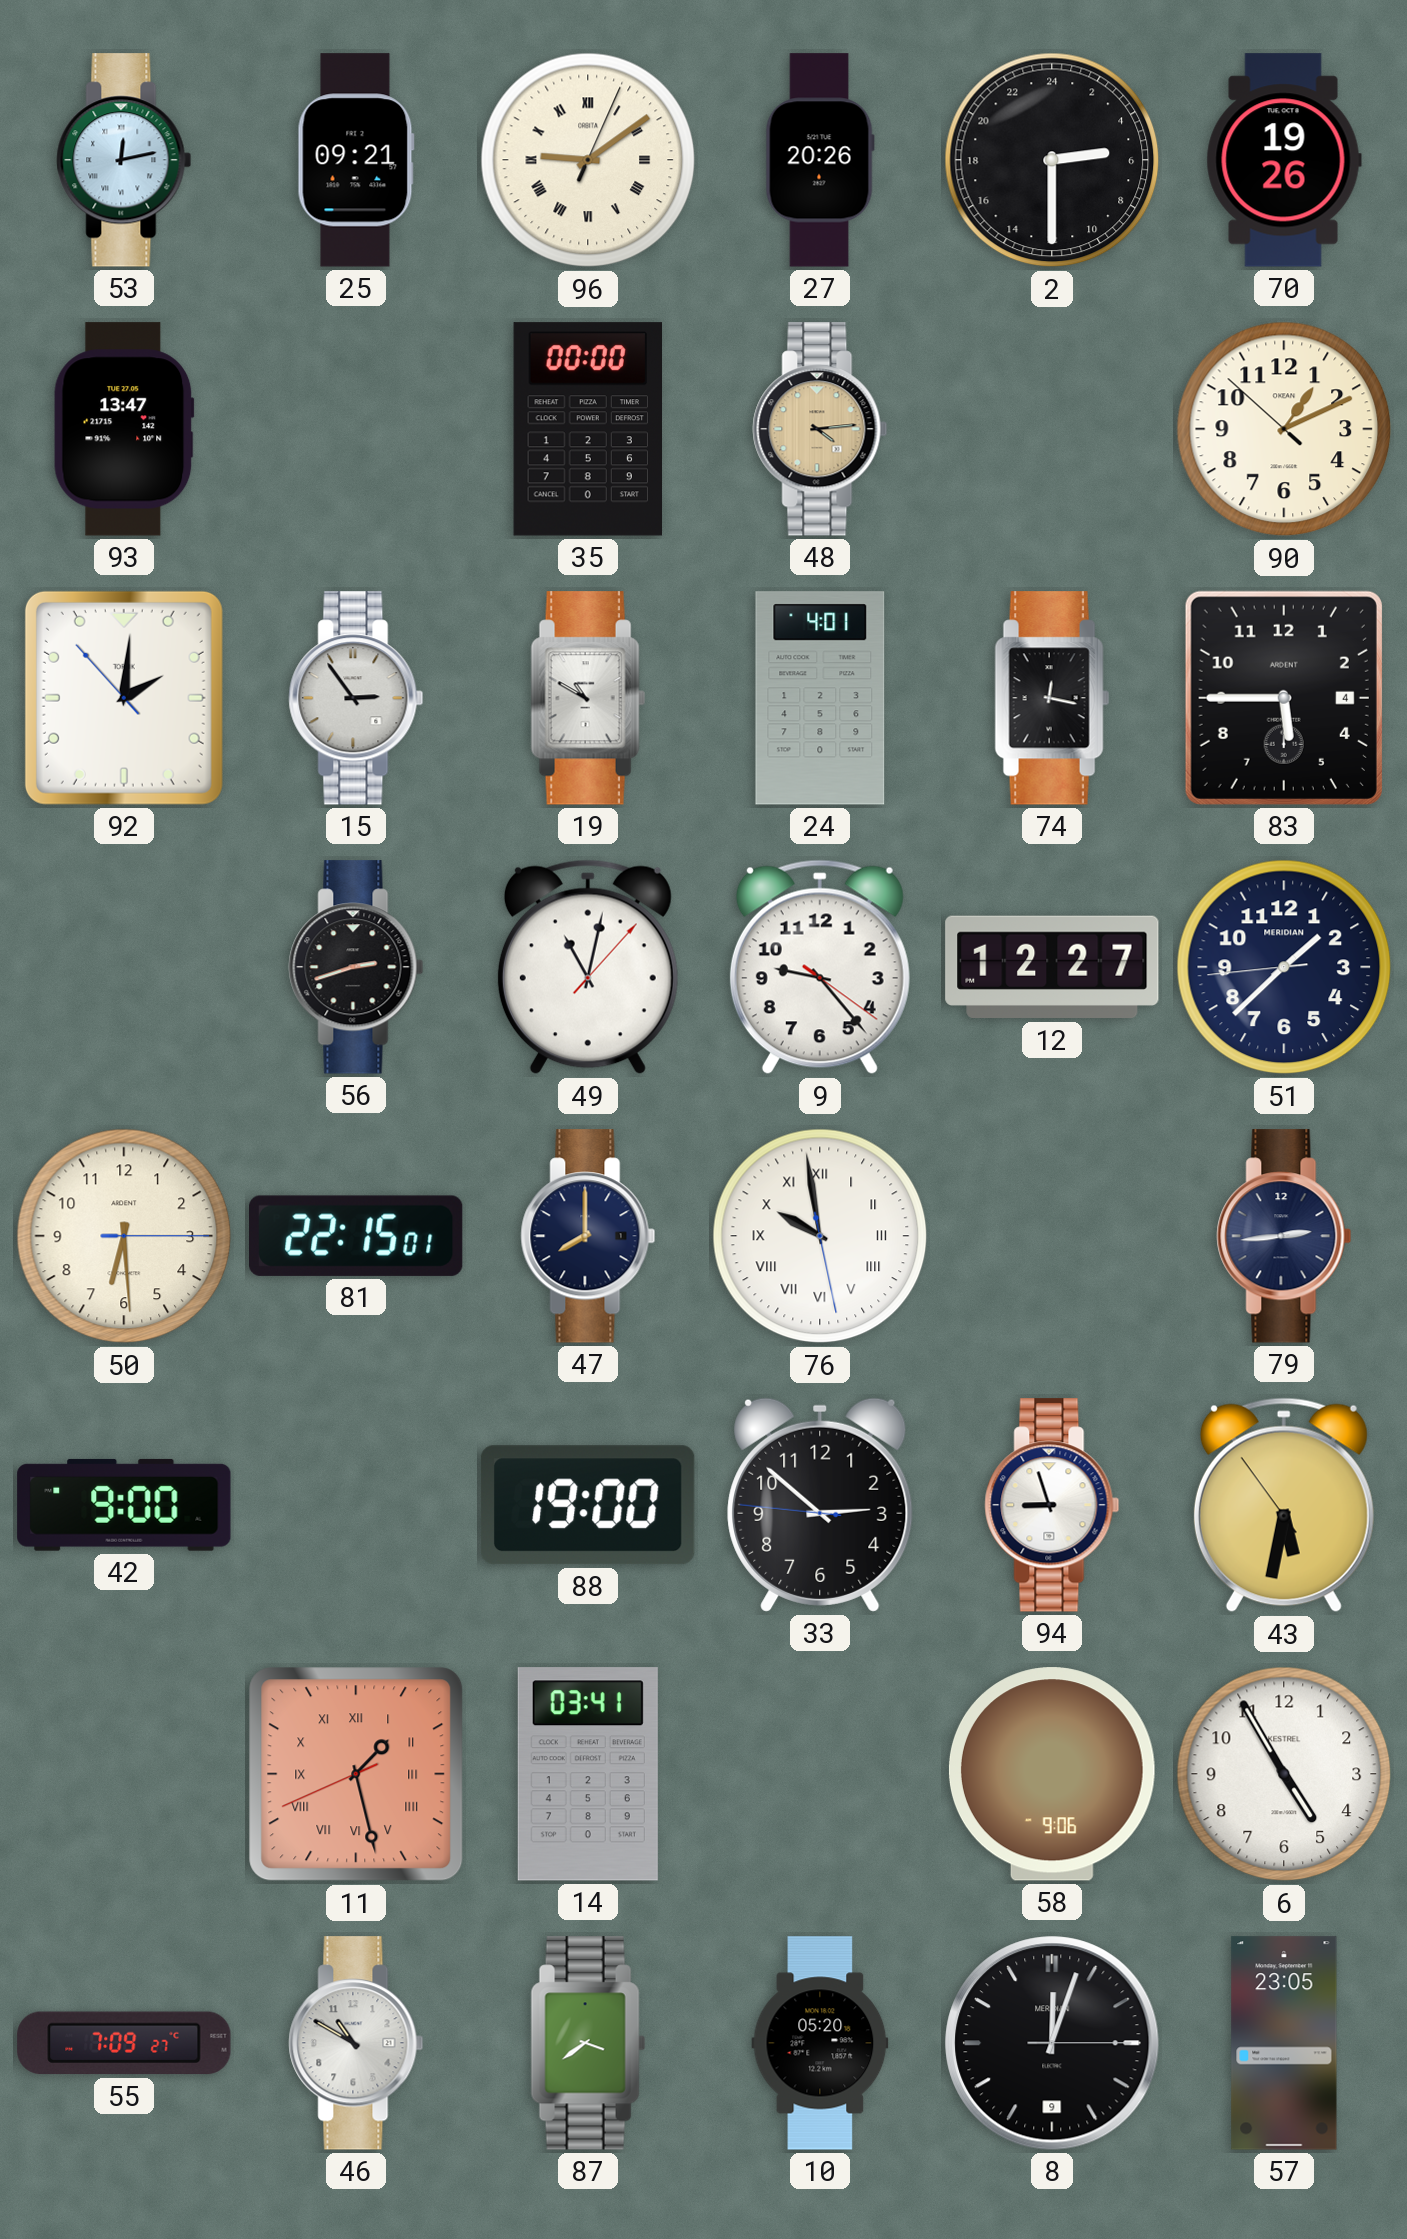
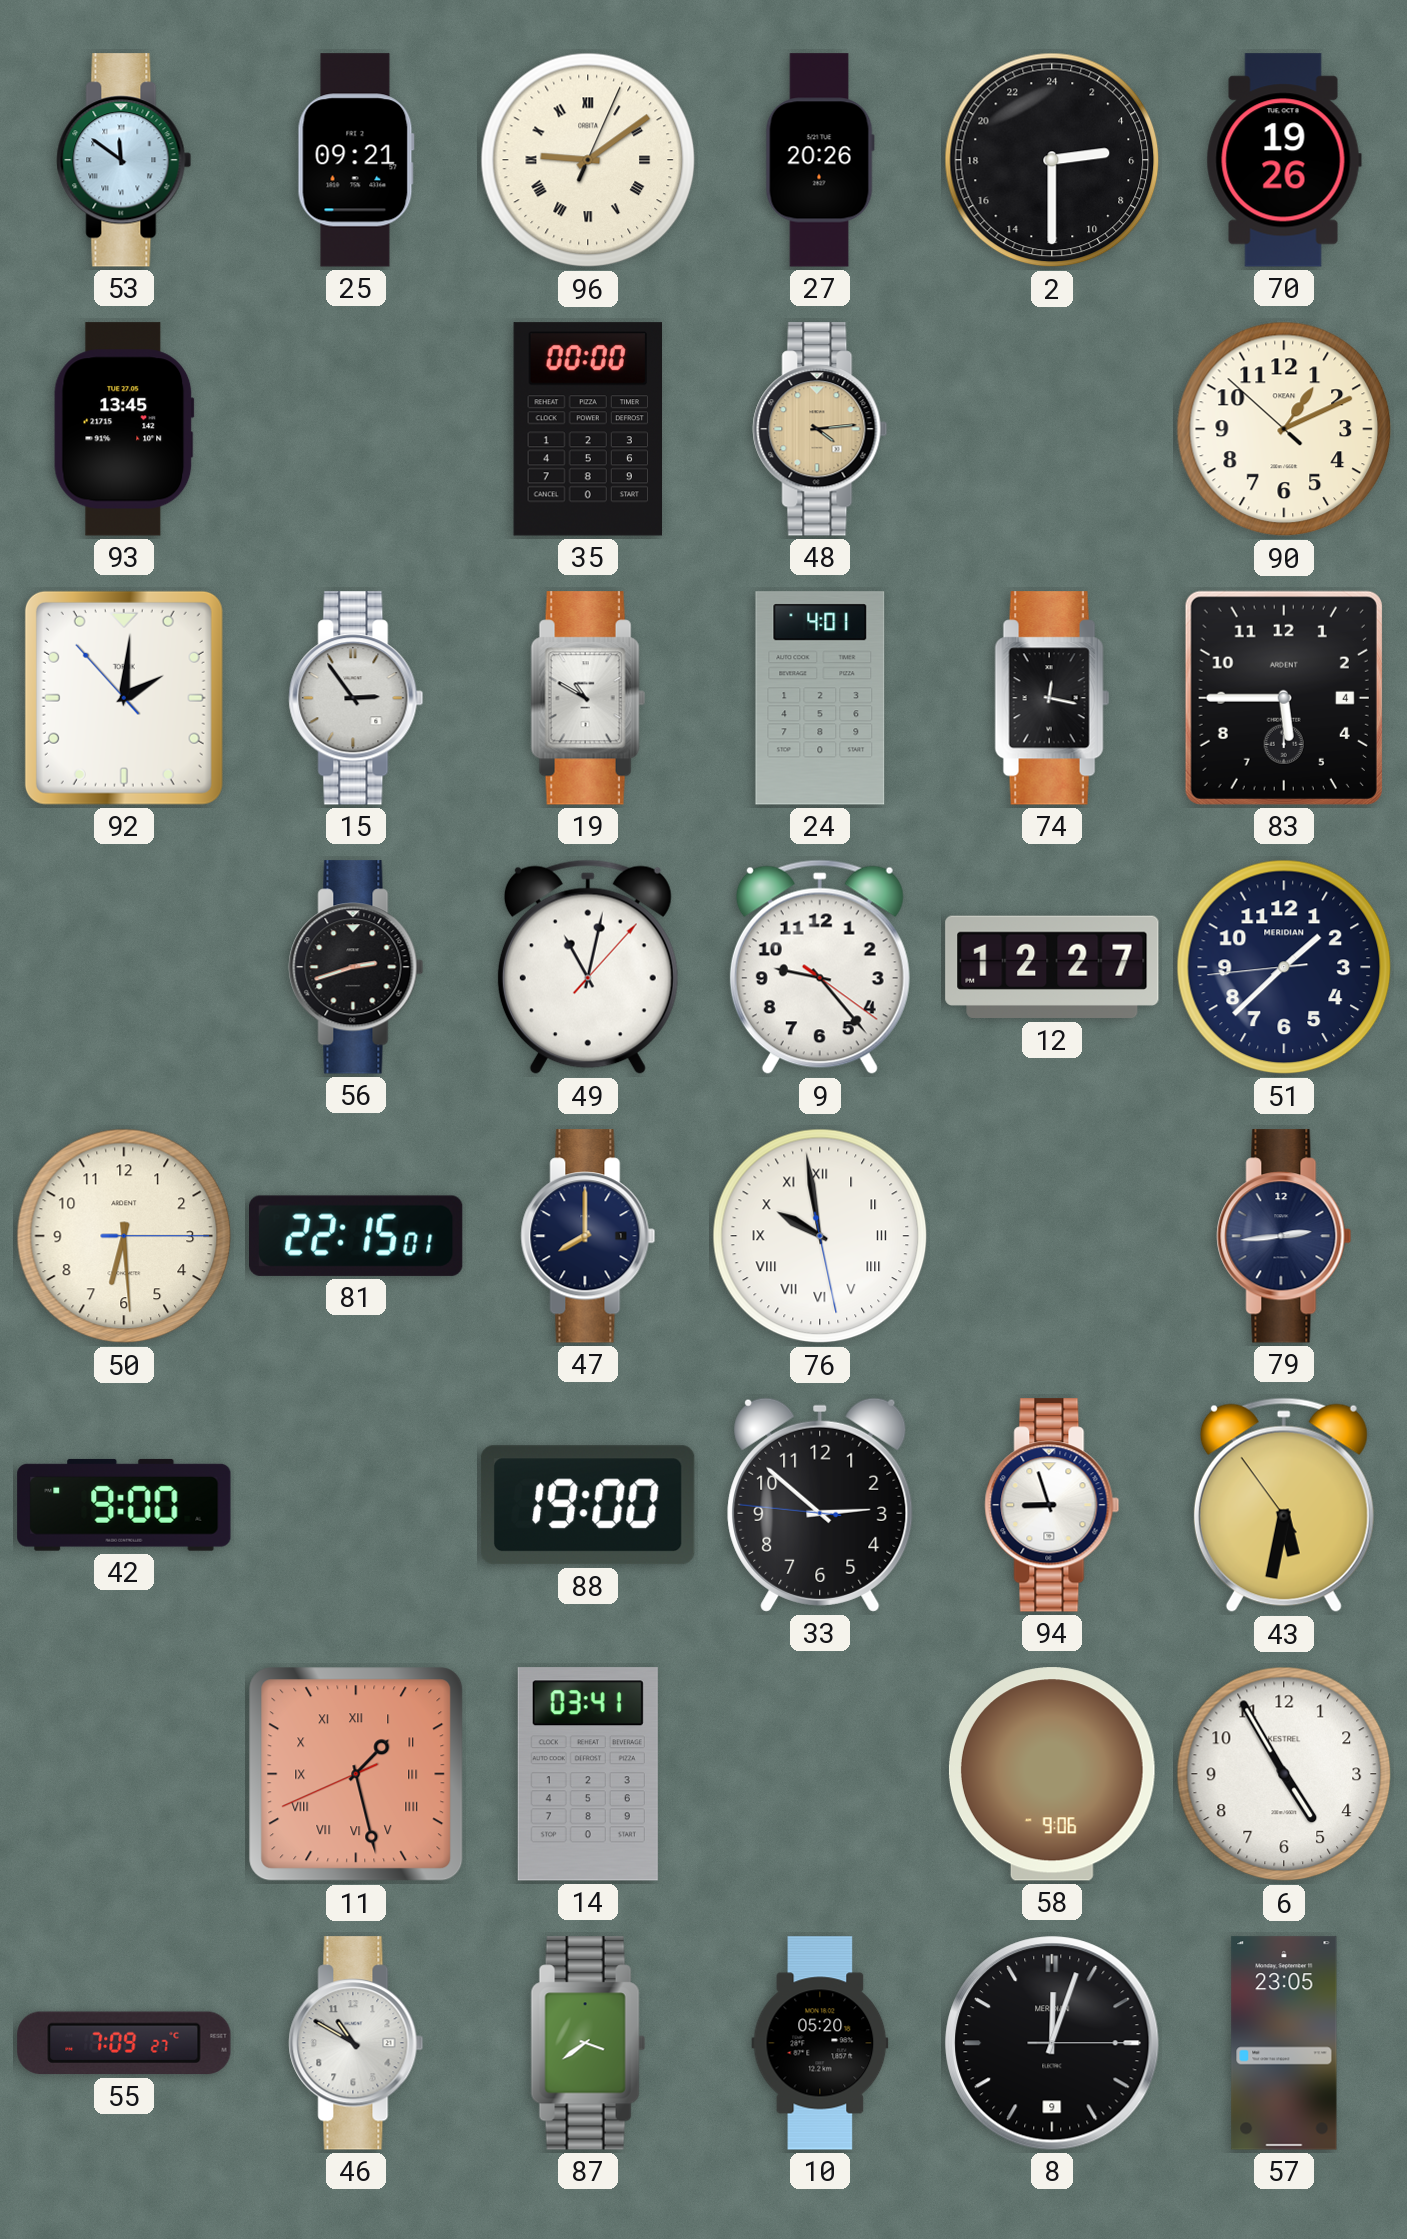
53: 12:13 -> 11:51 (124, 160)
93: 13:47 -> 13:45 (124, 429)
